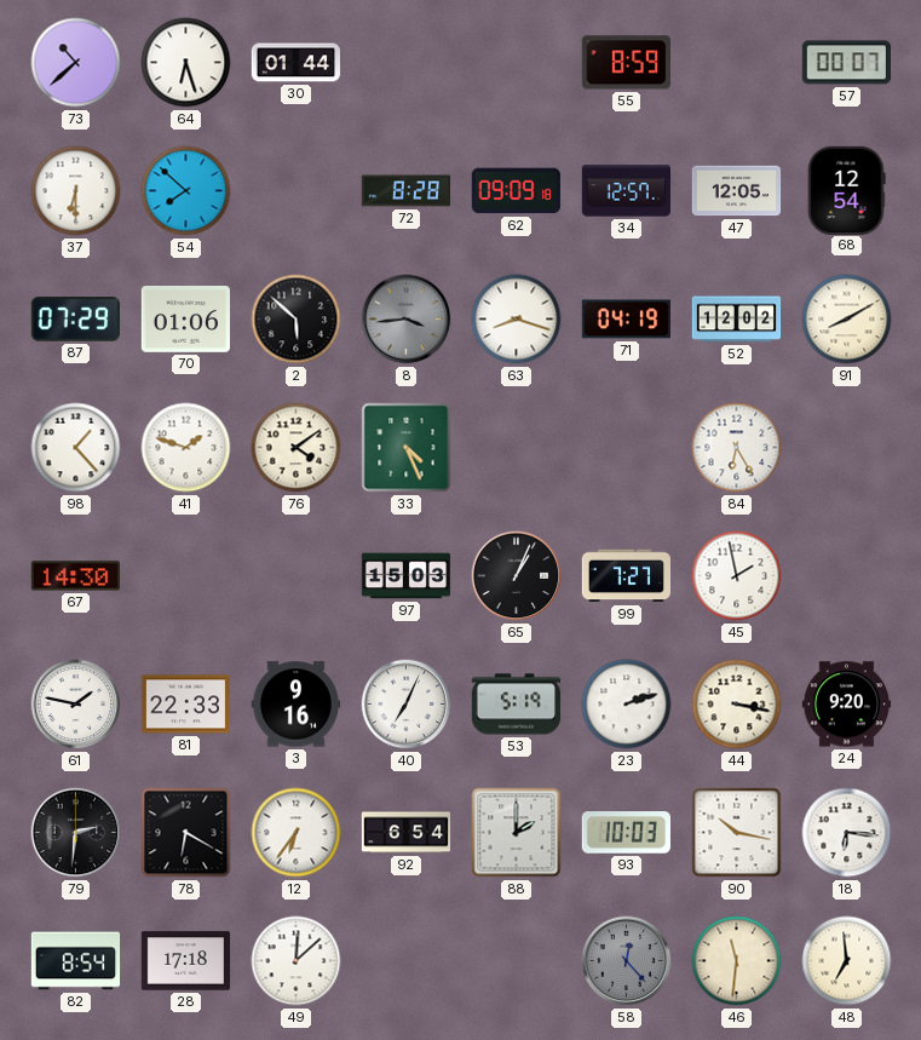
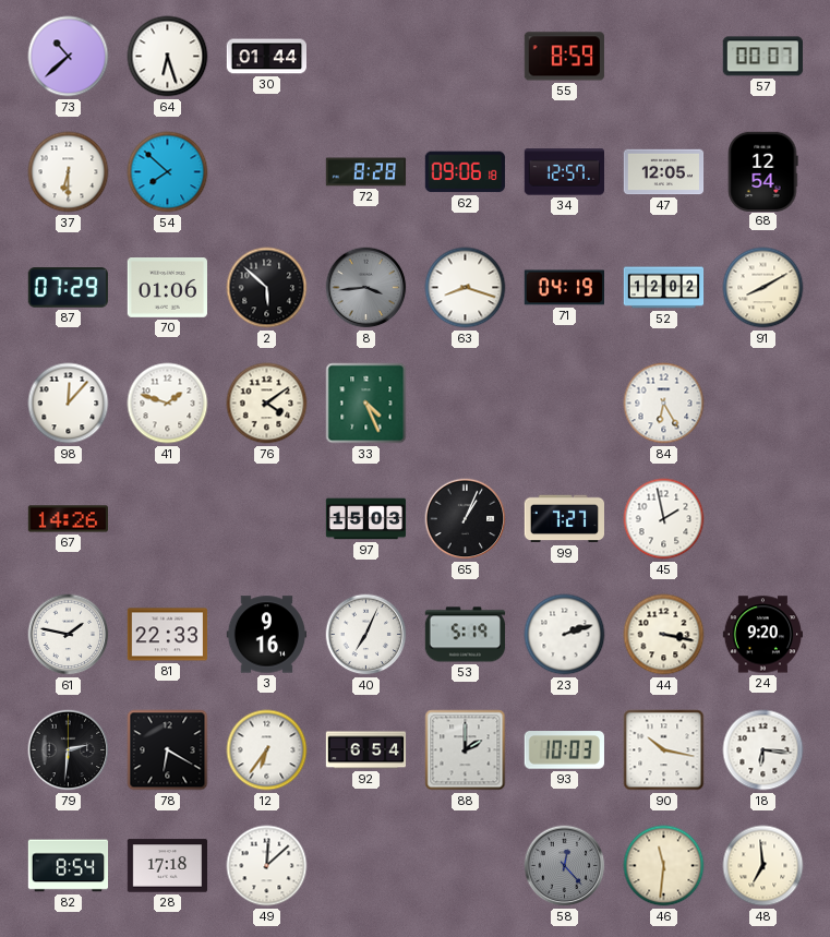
62: 09:09 -> 09:06 (465, 172)
98: 1:23 -> 12:07 (69, 404)
67: 14:30 -> 14:26 (69, 519)
